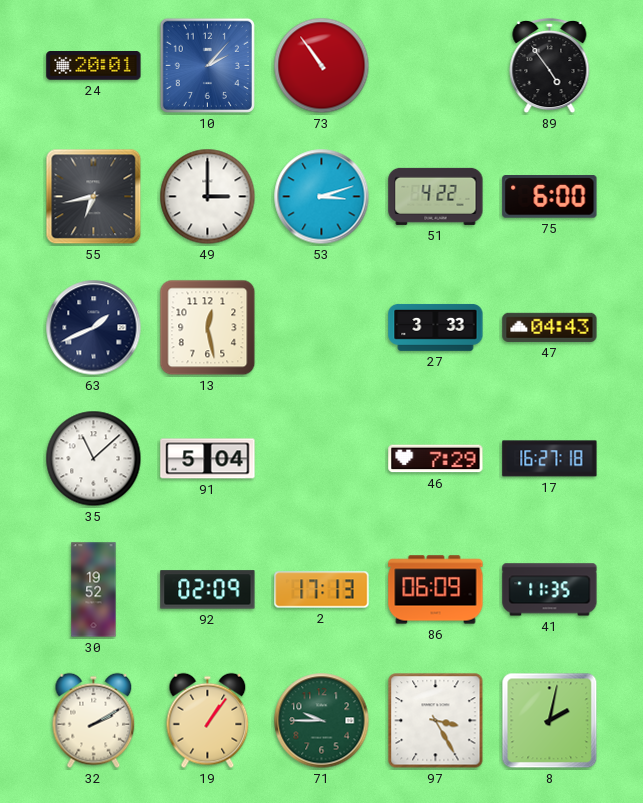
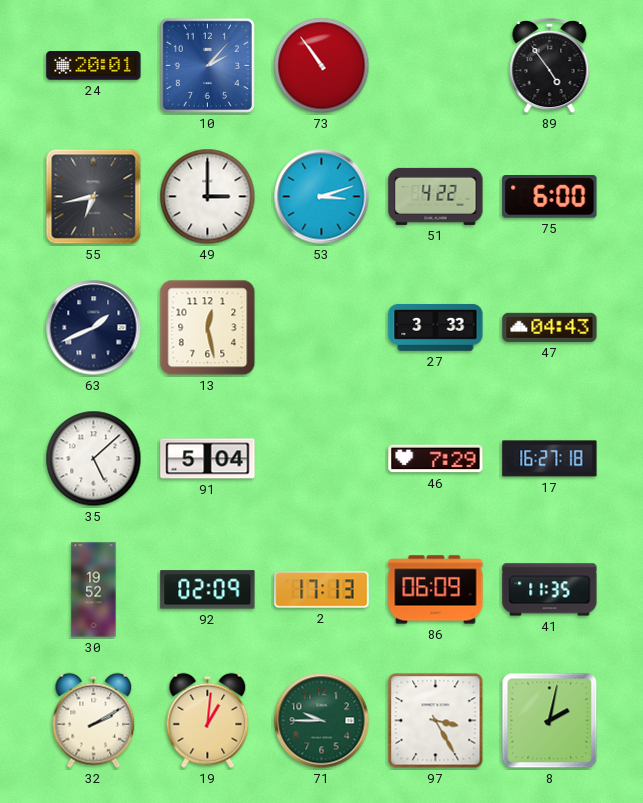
35: 11:08 -> 5:08 (94, 459)
19: 1:06 -> 1:01 (208, 721)
